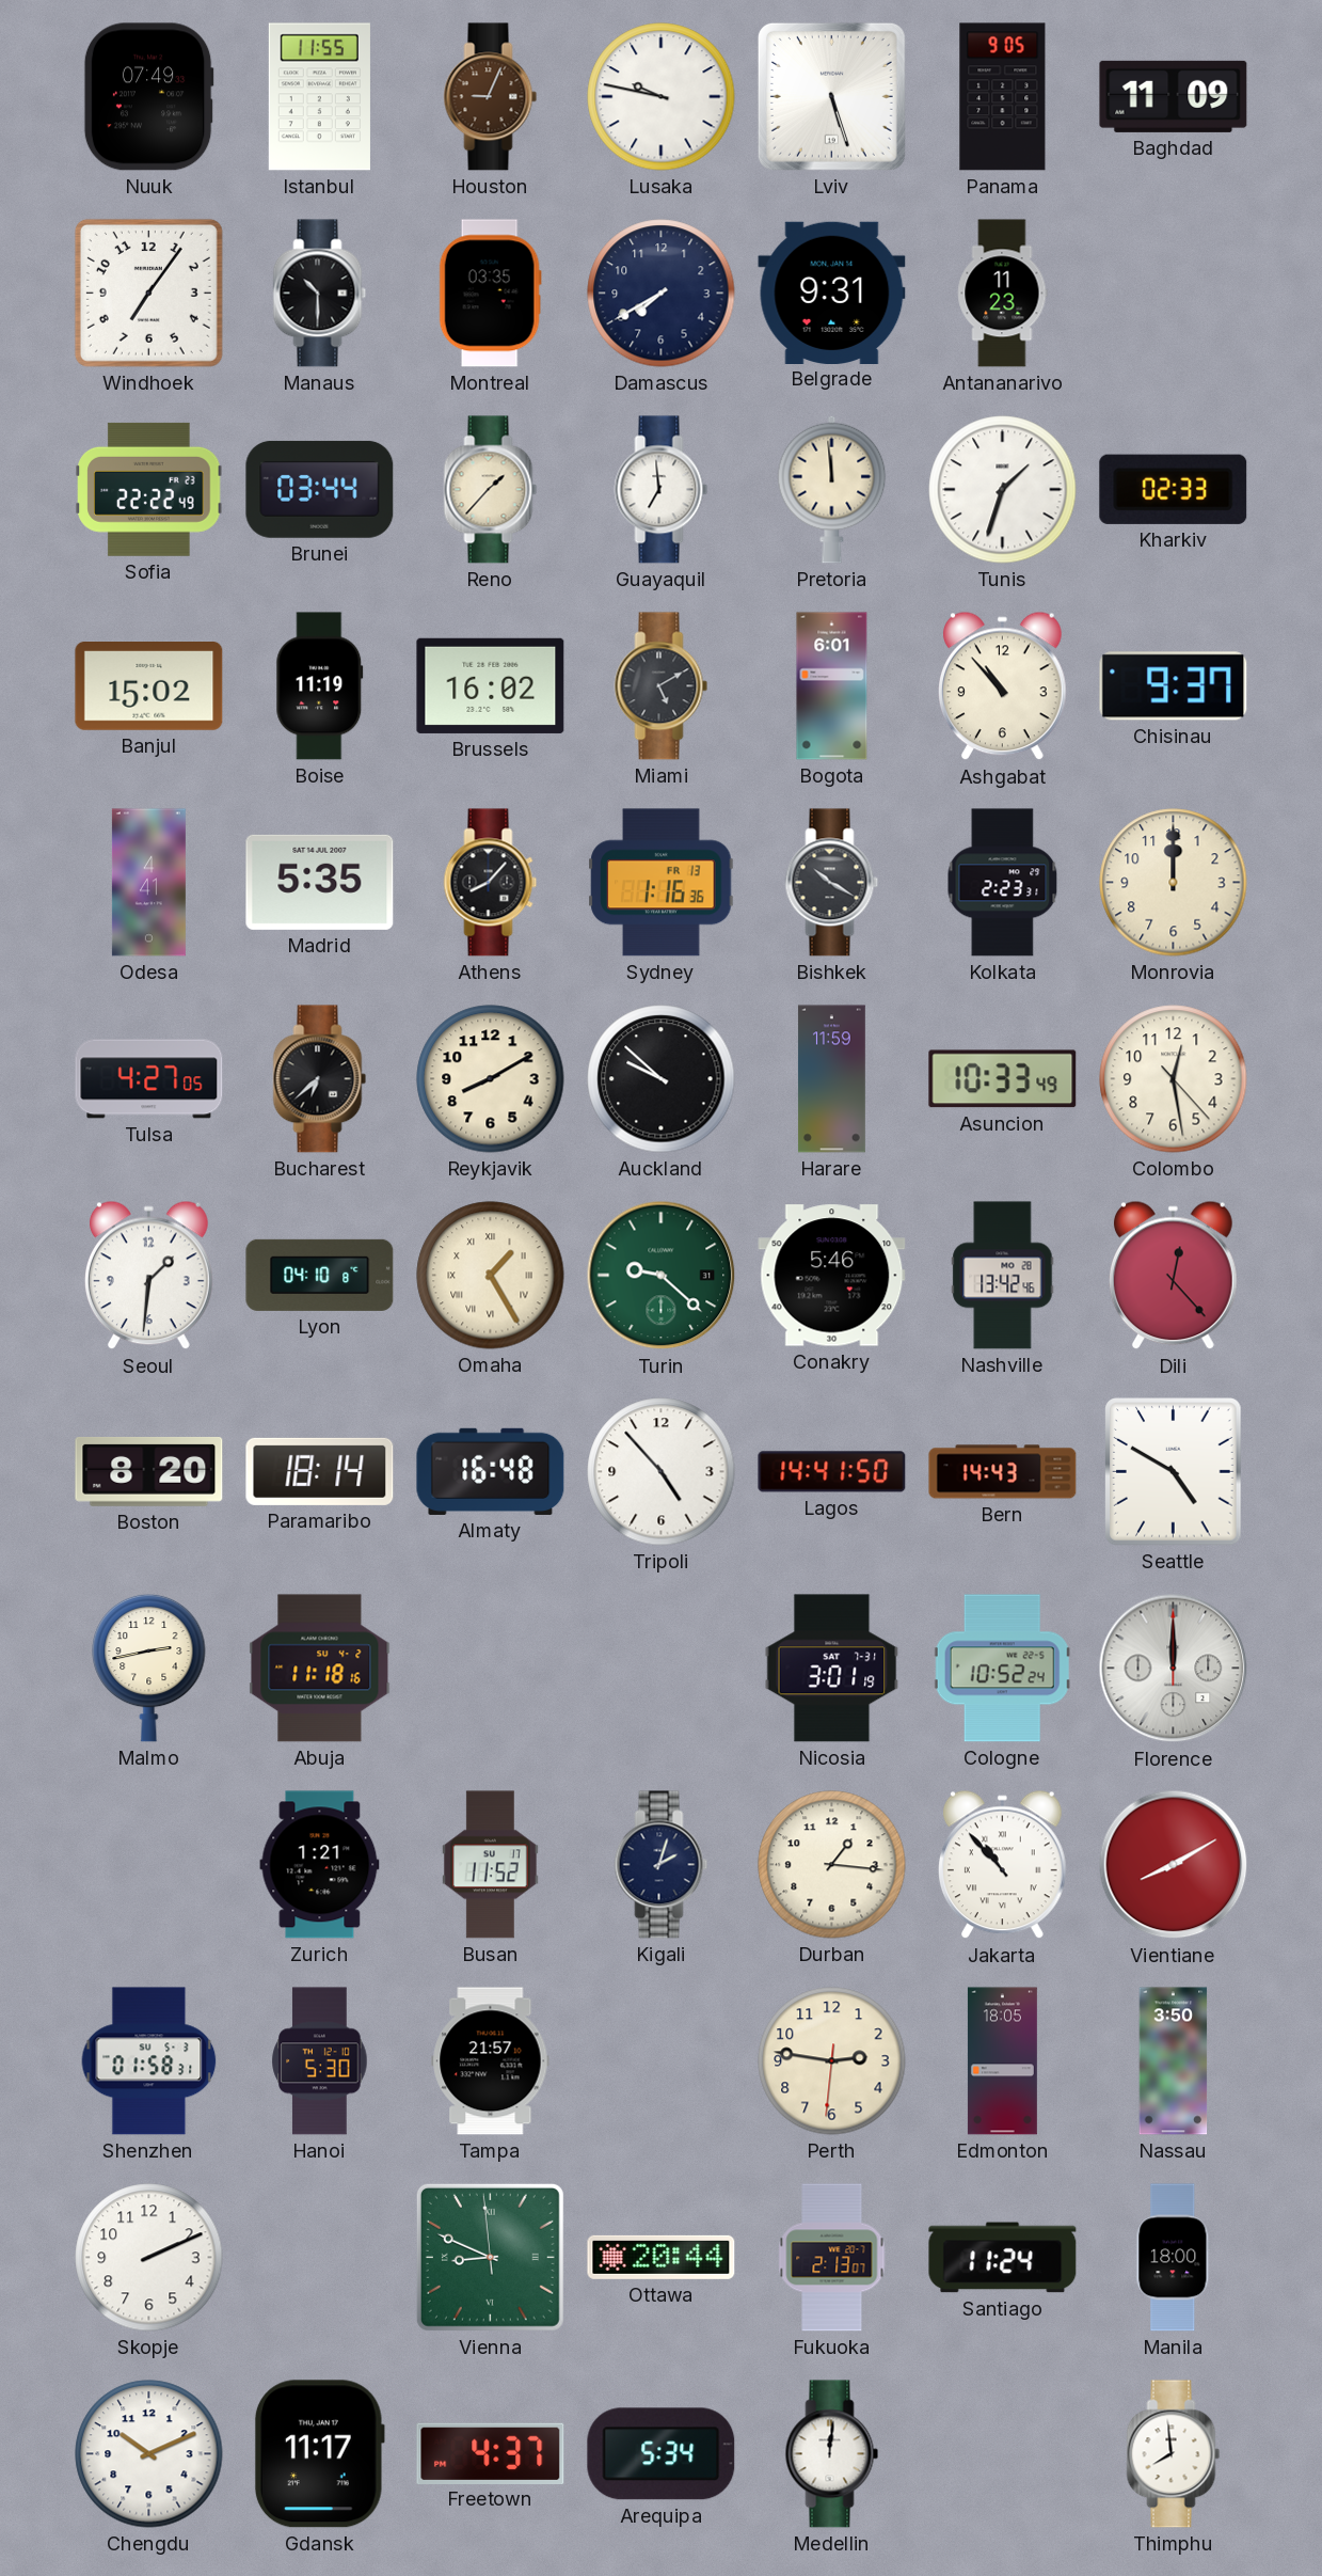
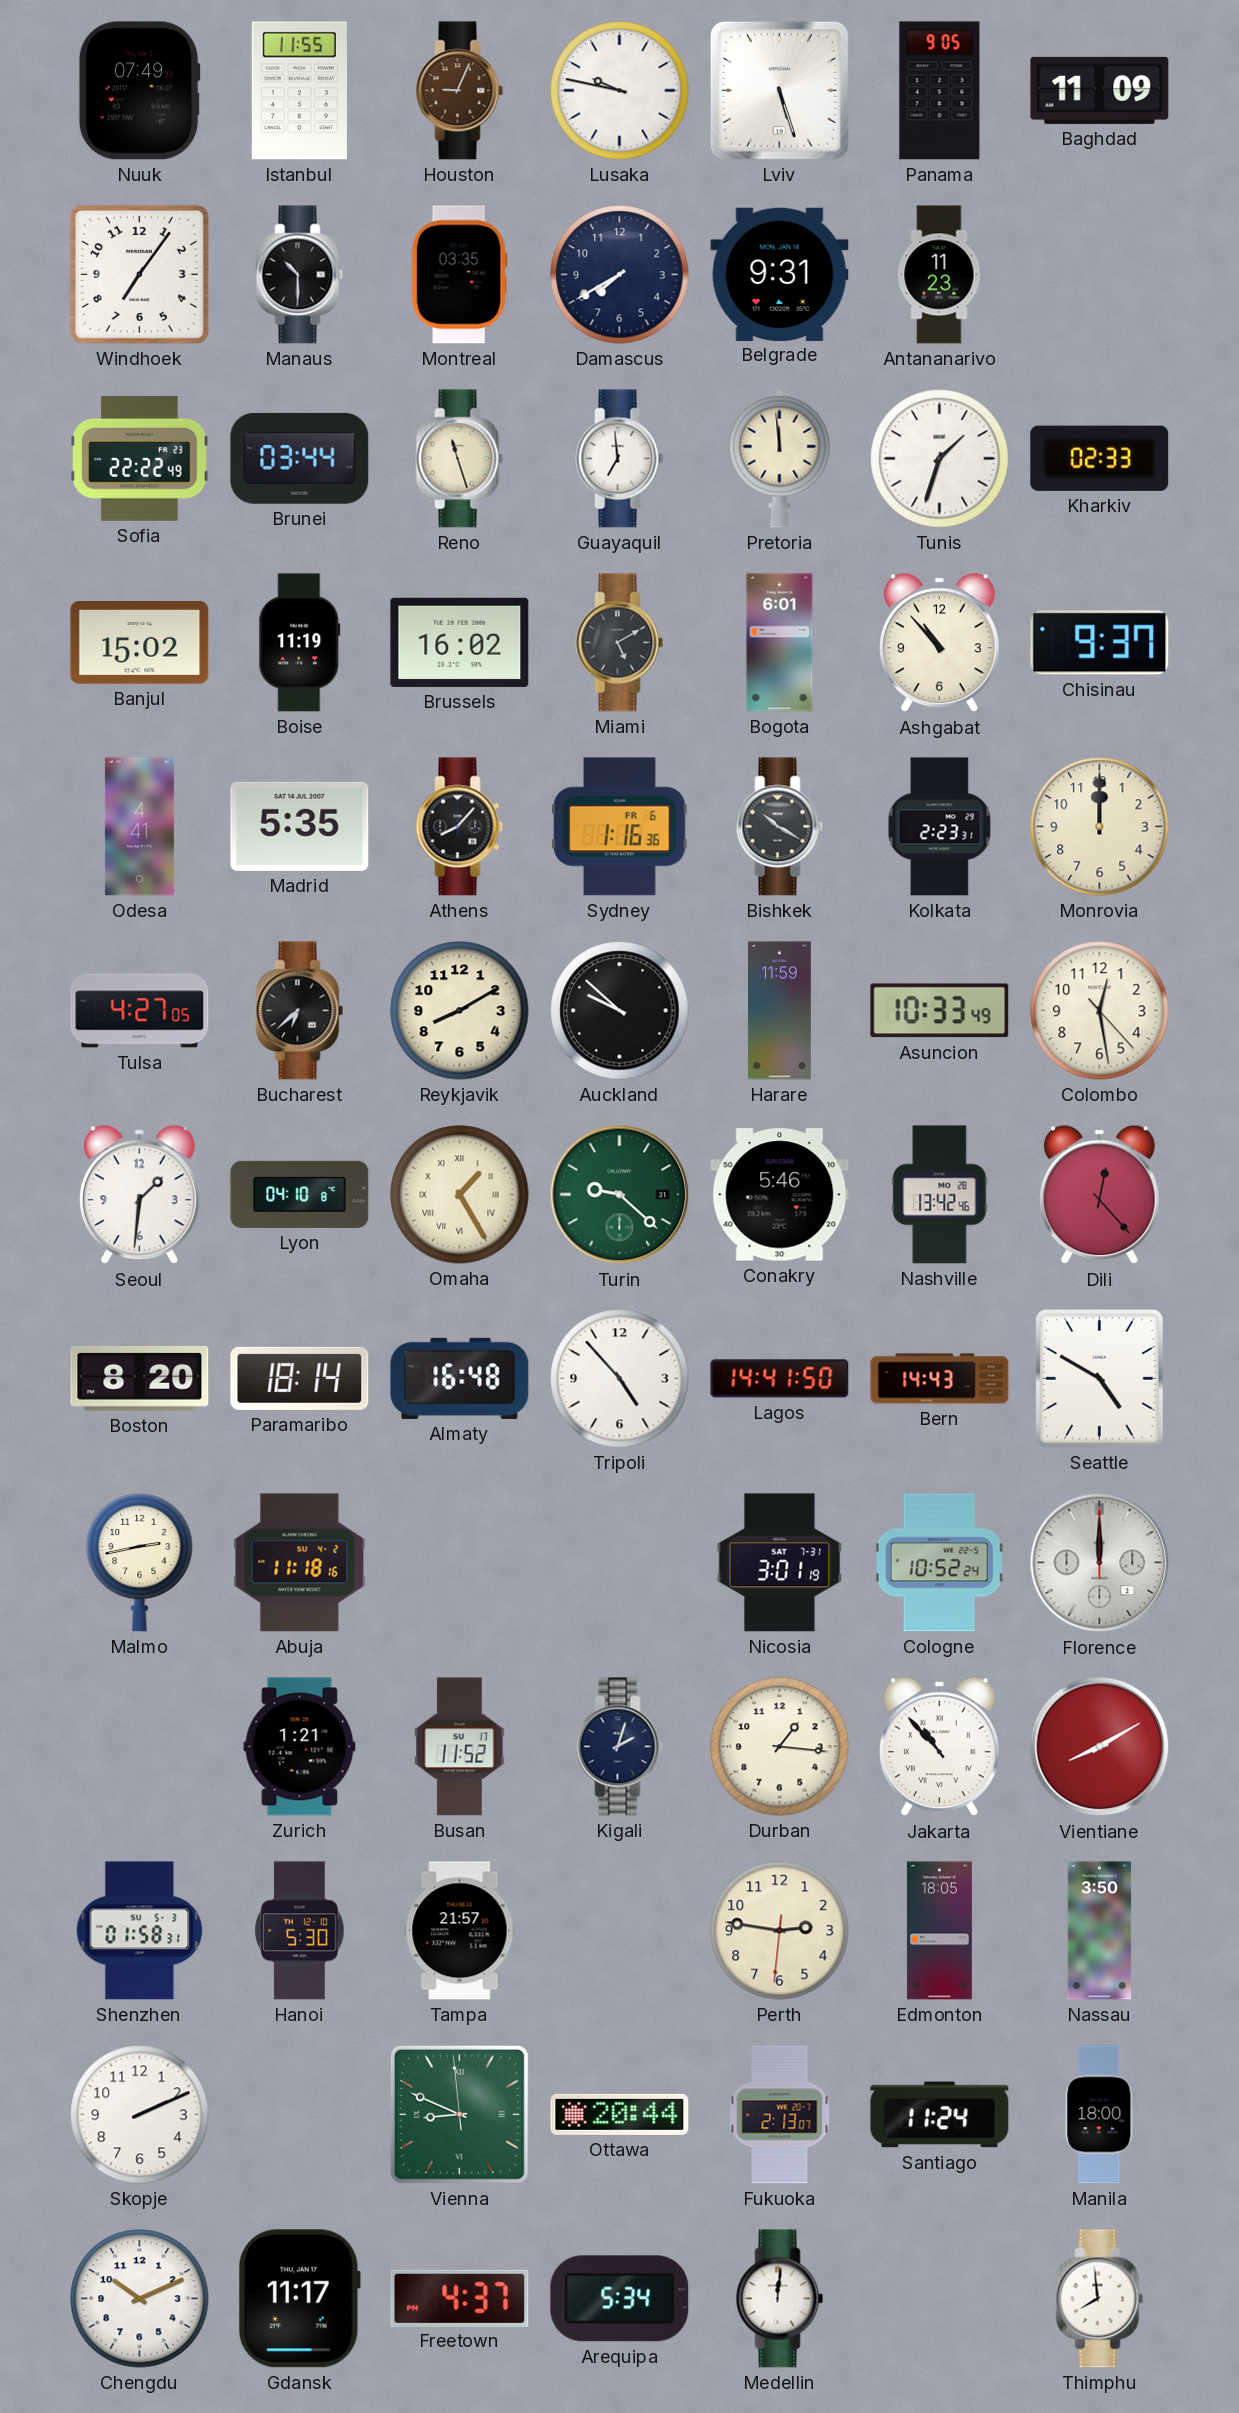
Reno: 1:37 -> 11:27 (460, 459)
Sydney date: FR 13 -> FR 6 (620, 827)
